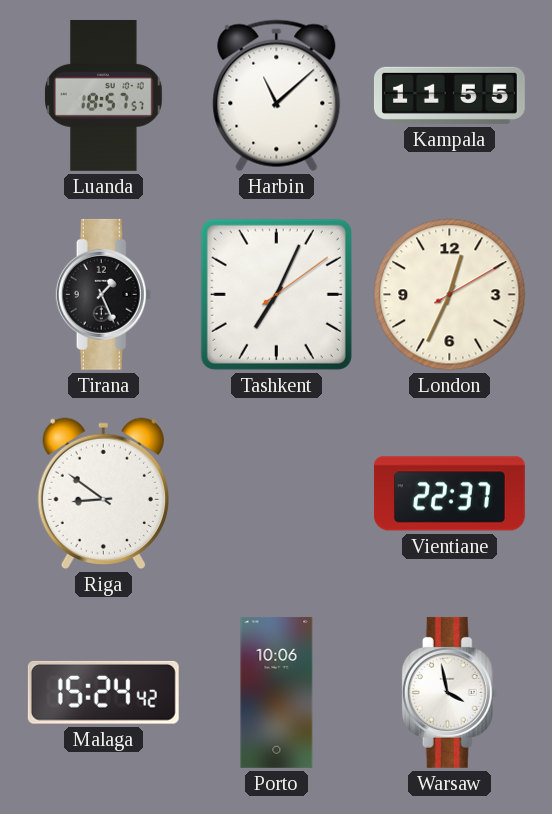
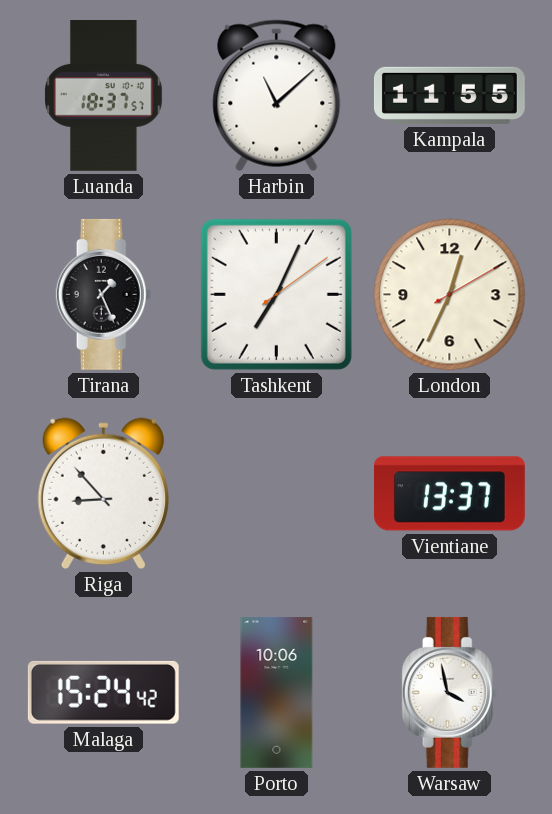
Luanda: 18:57 -> 18:37 (104, 95)
Riga: 8:51 -> 8:53 (103, 494)
Vientiane: 22:37 -> 13:37 (449, 494)
